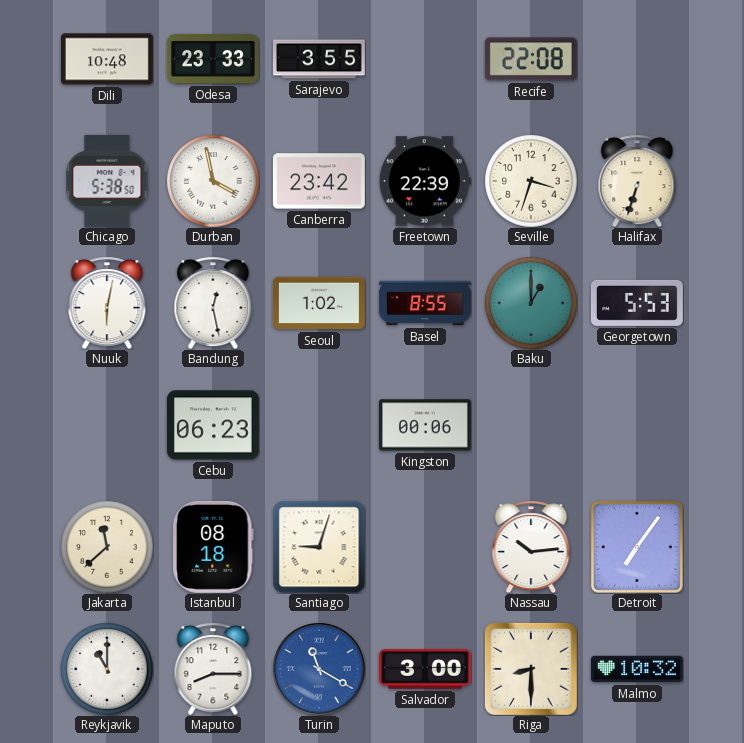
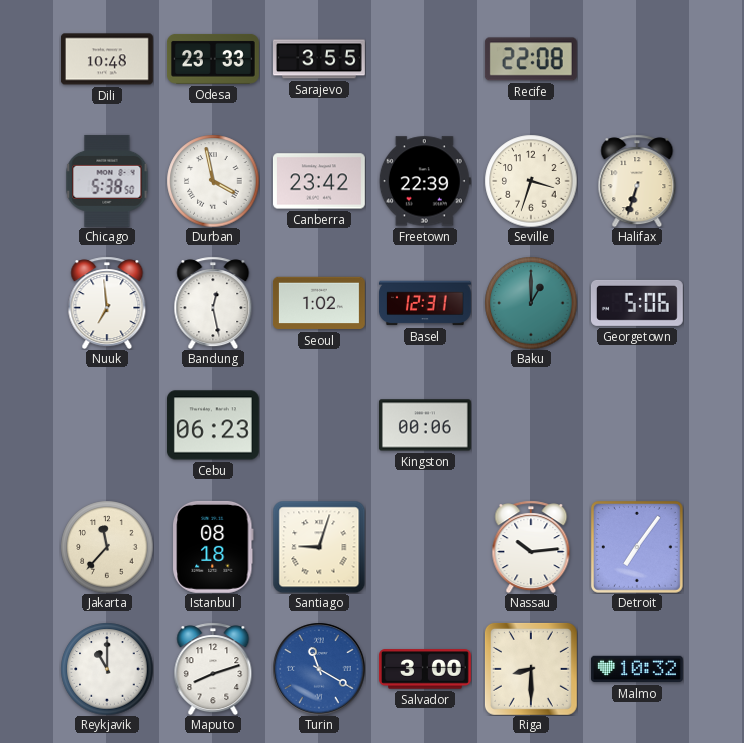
Nuuk: 6:02 -> 6:59 (107, 303)
Basel: 8:55 -> 12:31 (425, 303)
Georgetown: 5:53 -> 5:06 (637, 303)
Jakarta: 11:38 -> 11:37 (107, 547)
Maputo: 8:15 -> 8:12 (213, 669)
